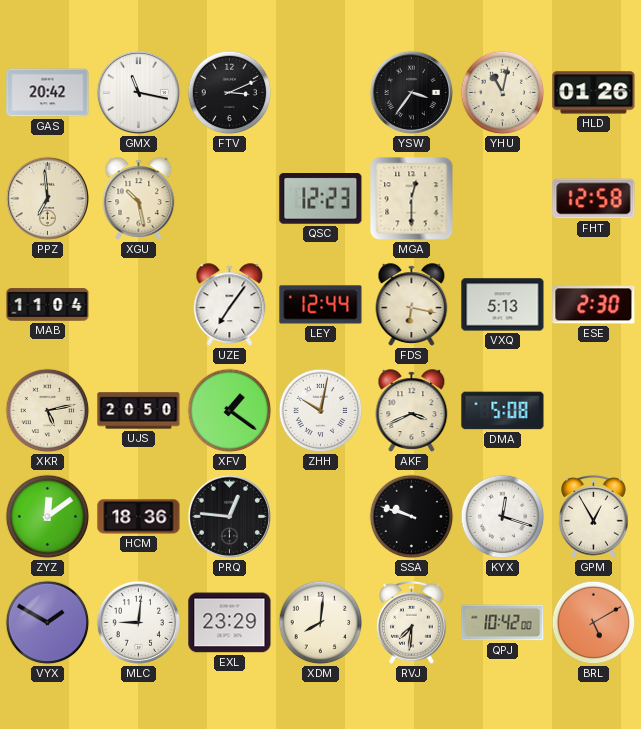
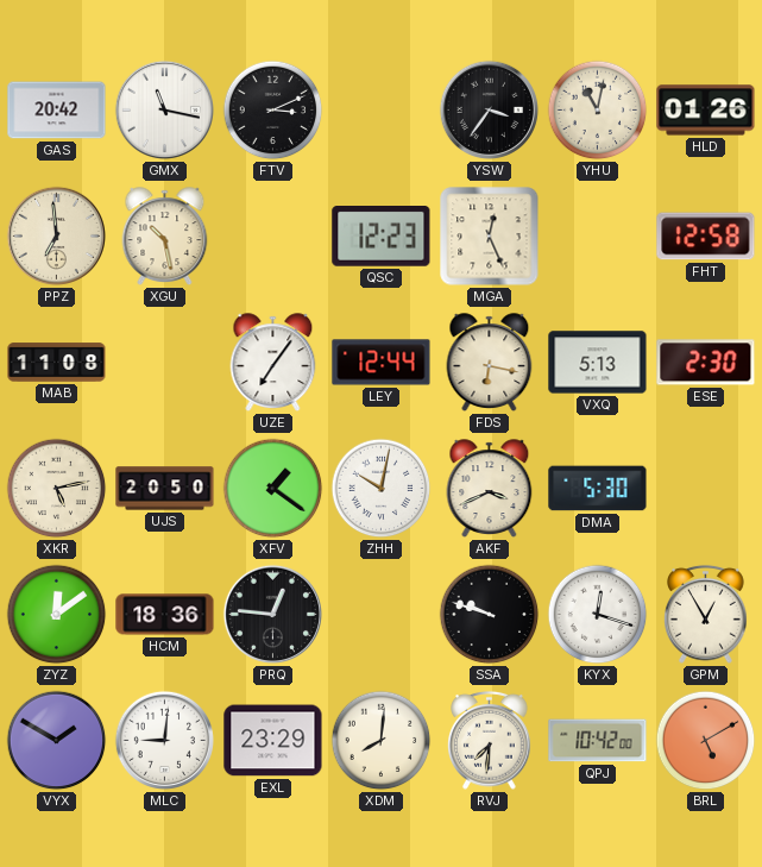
MGA: 12:30 -> 12:26 (490, 237)
MAB: 11:04 -> 11:08 (57, 363)
DMA: 5:08 -> 5:30 (598, 489)
